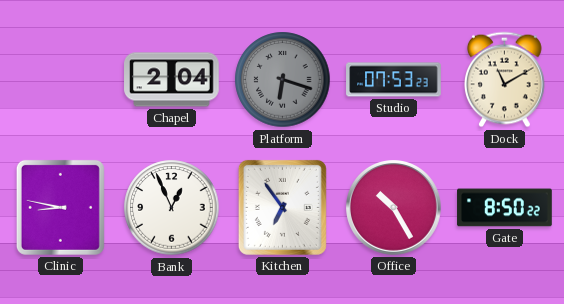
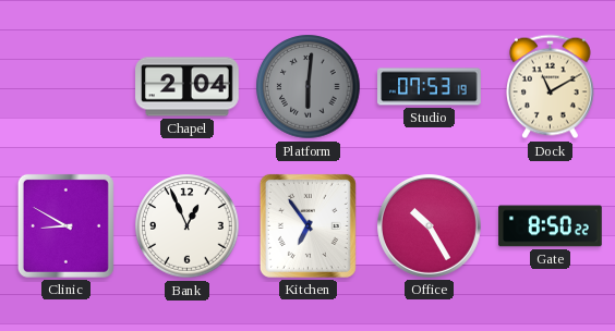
Platform: 6:18 -> 6:01 (309, 87)
Studio: 07:53:23 -> 07:53:19 (430, 87)
Clinic: 8:47 -> 8:50 (65, 225)
